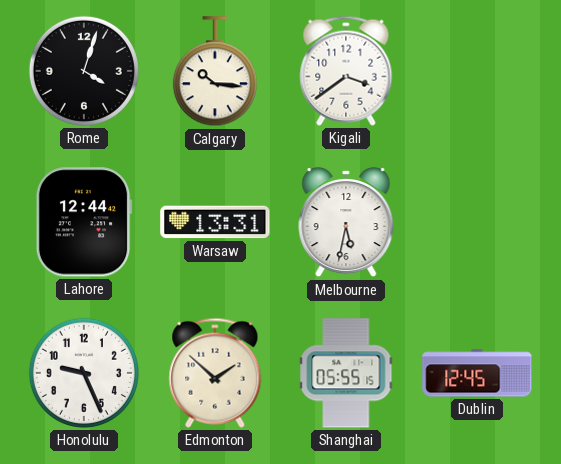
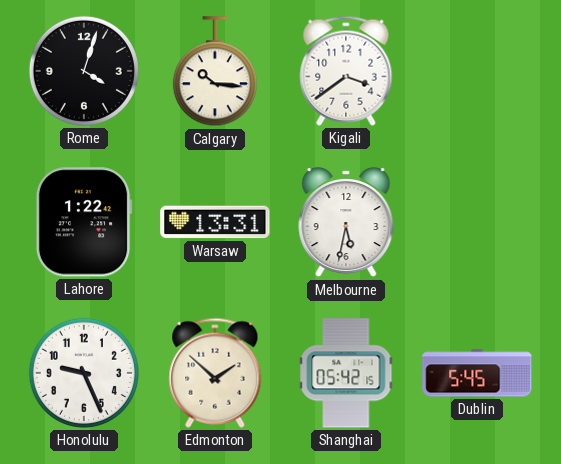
Lahore: 12:44 -> 1:22 (84, 222)
Shanghai: 05:55 -> 05:42 (346, 373)
Dublin: 12:45 -> 5:45 (477, 373)
